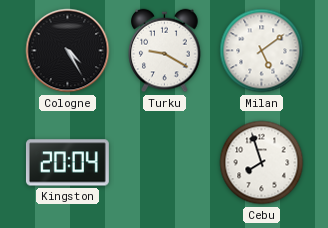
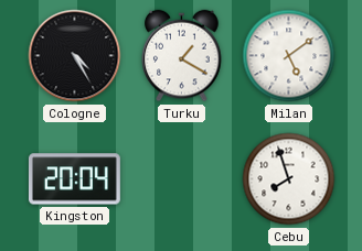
Turku: 9:20 -> 1:20 (182, 56)
